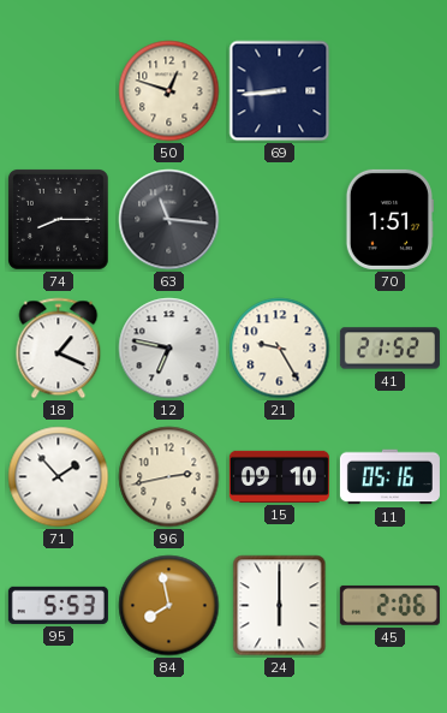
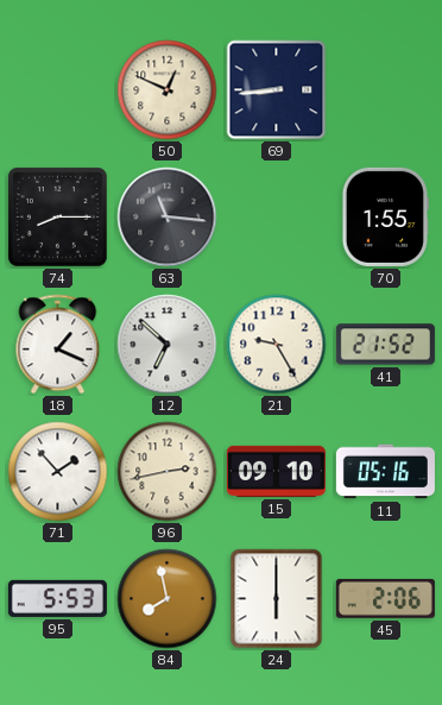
50: 12:48 -> 12:49 (168, 90)
70: 1:51 -> 1:55 (385, 216)
12: 6:47 -> 6:52 (168, 345)
